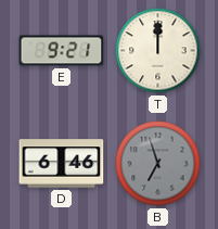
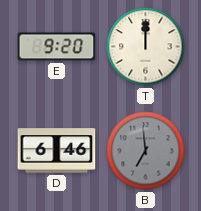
E: 9:21 -> 9:20 (57, 47)
B: 6:57 -> 6:59 (146, 151)
